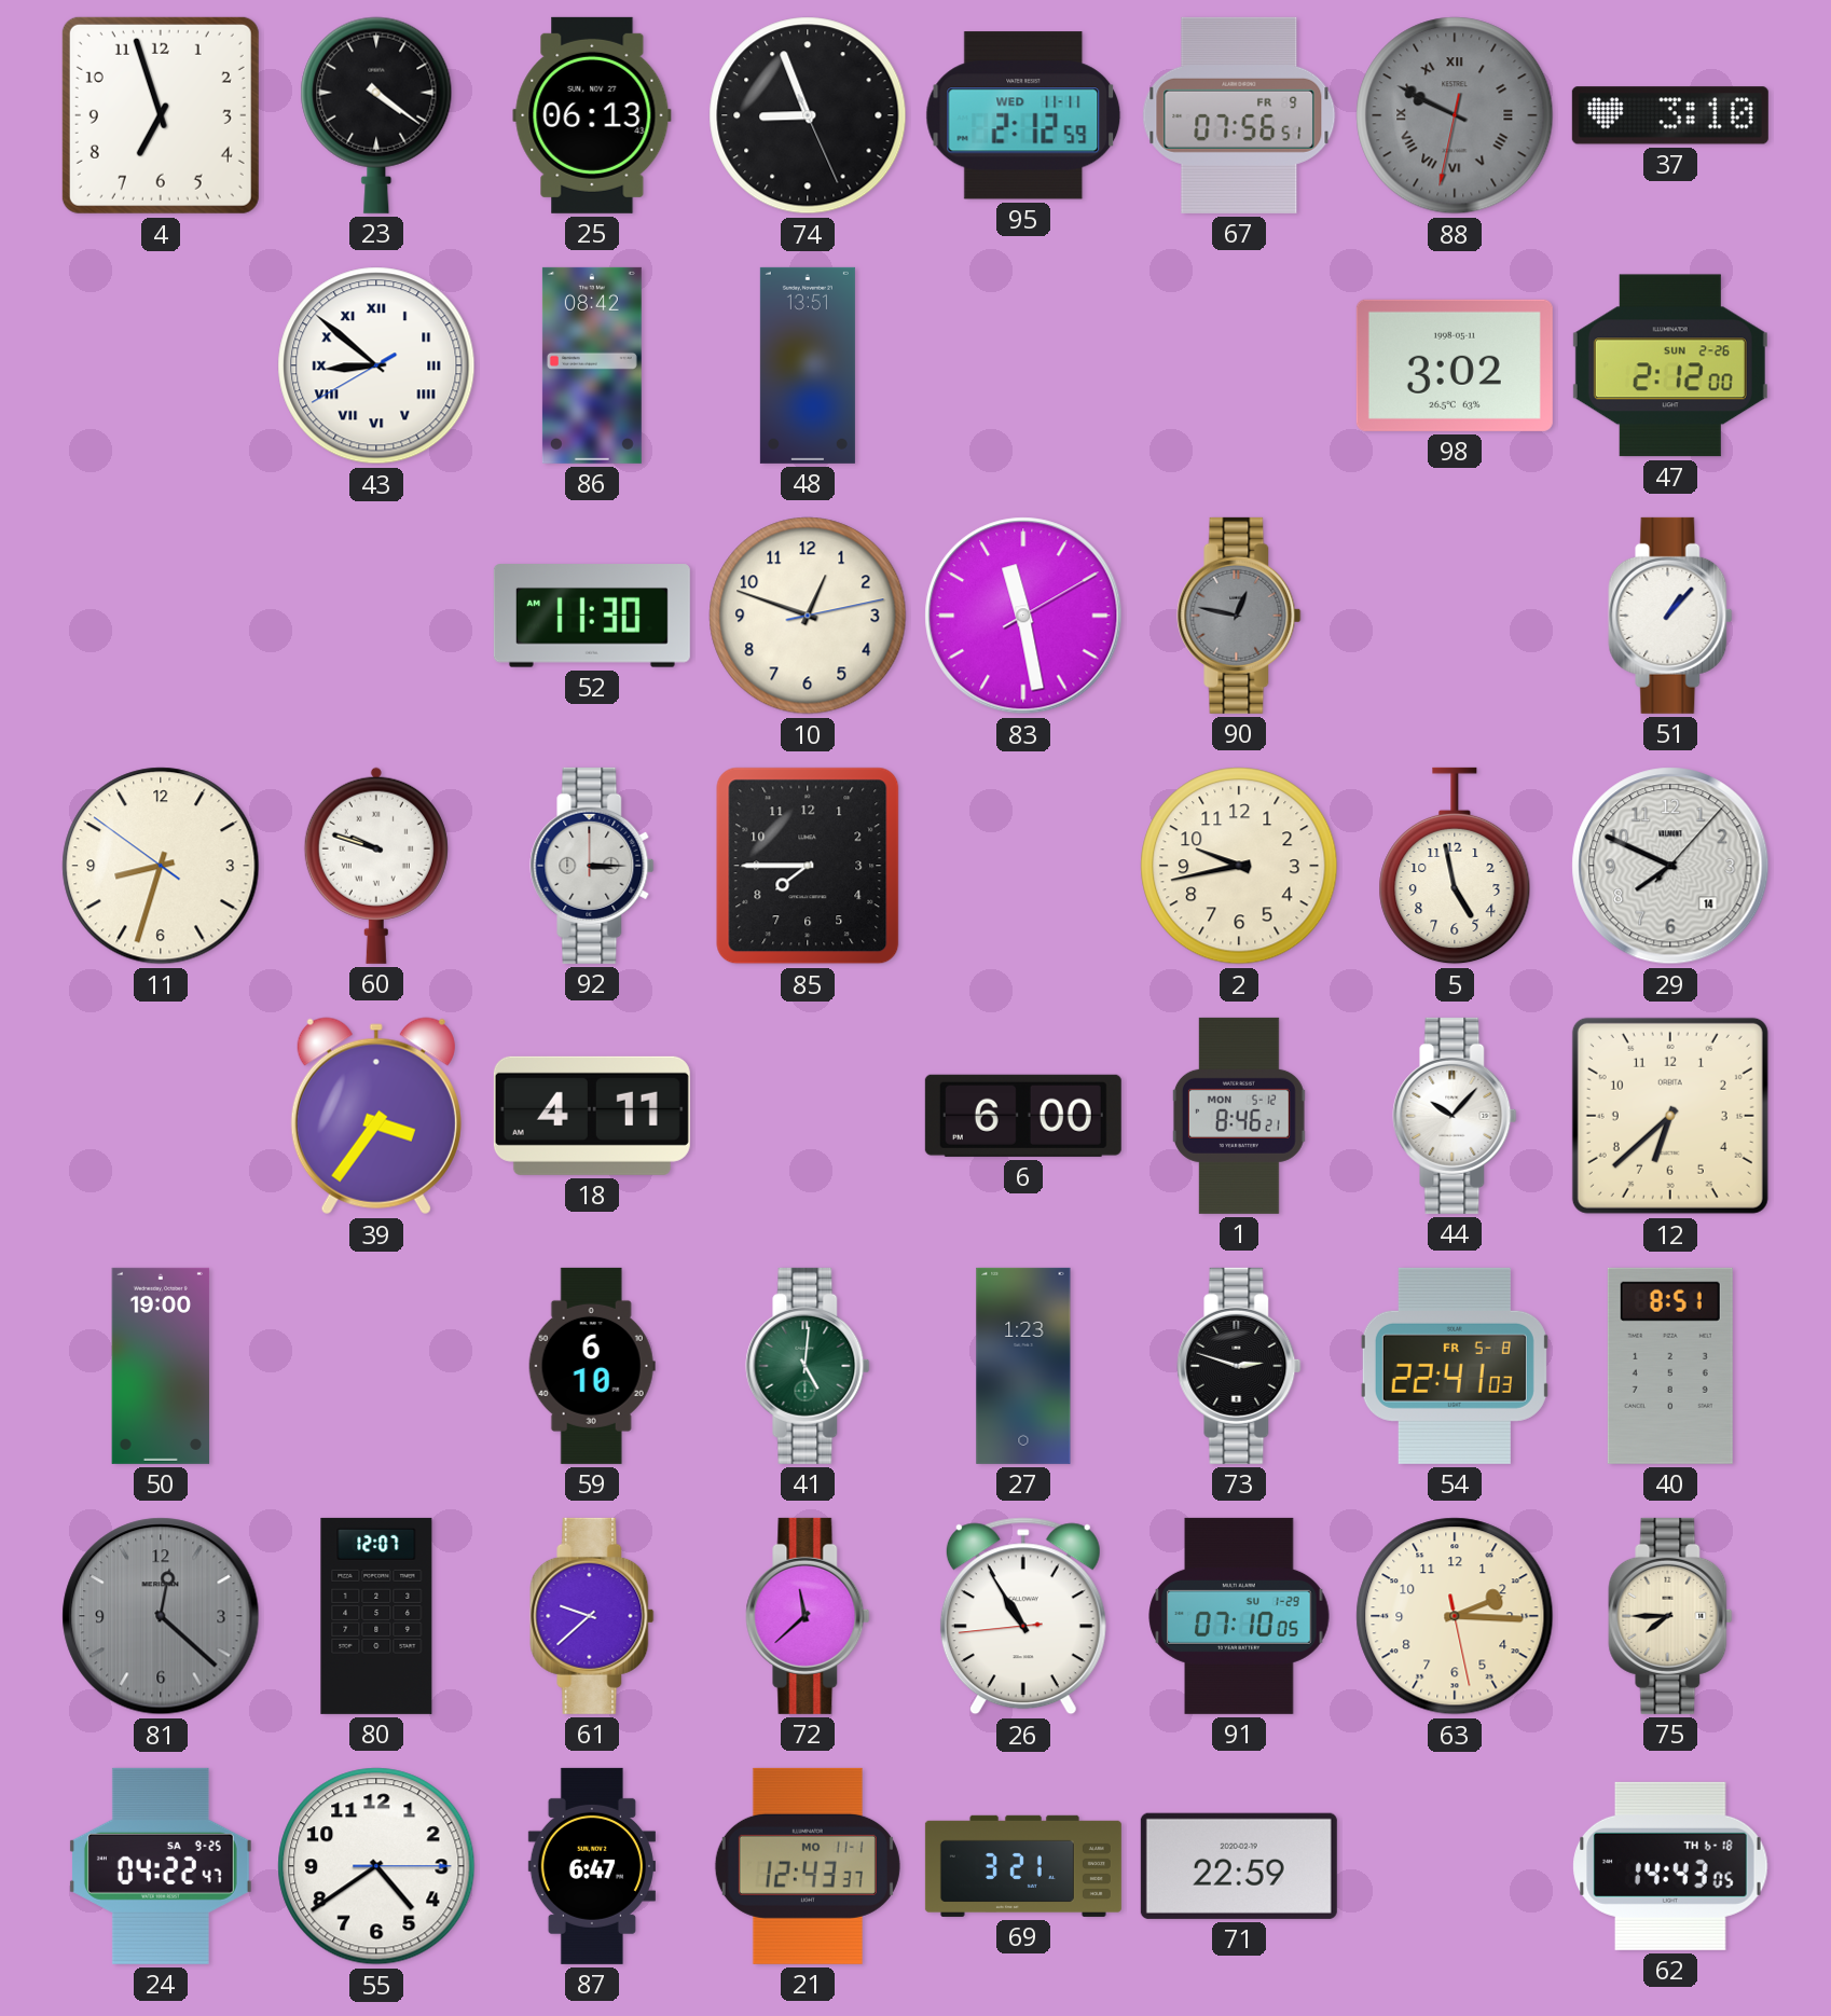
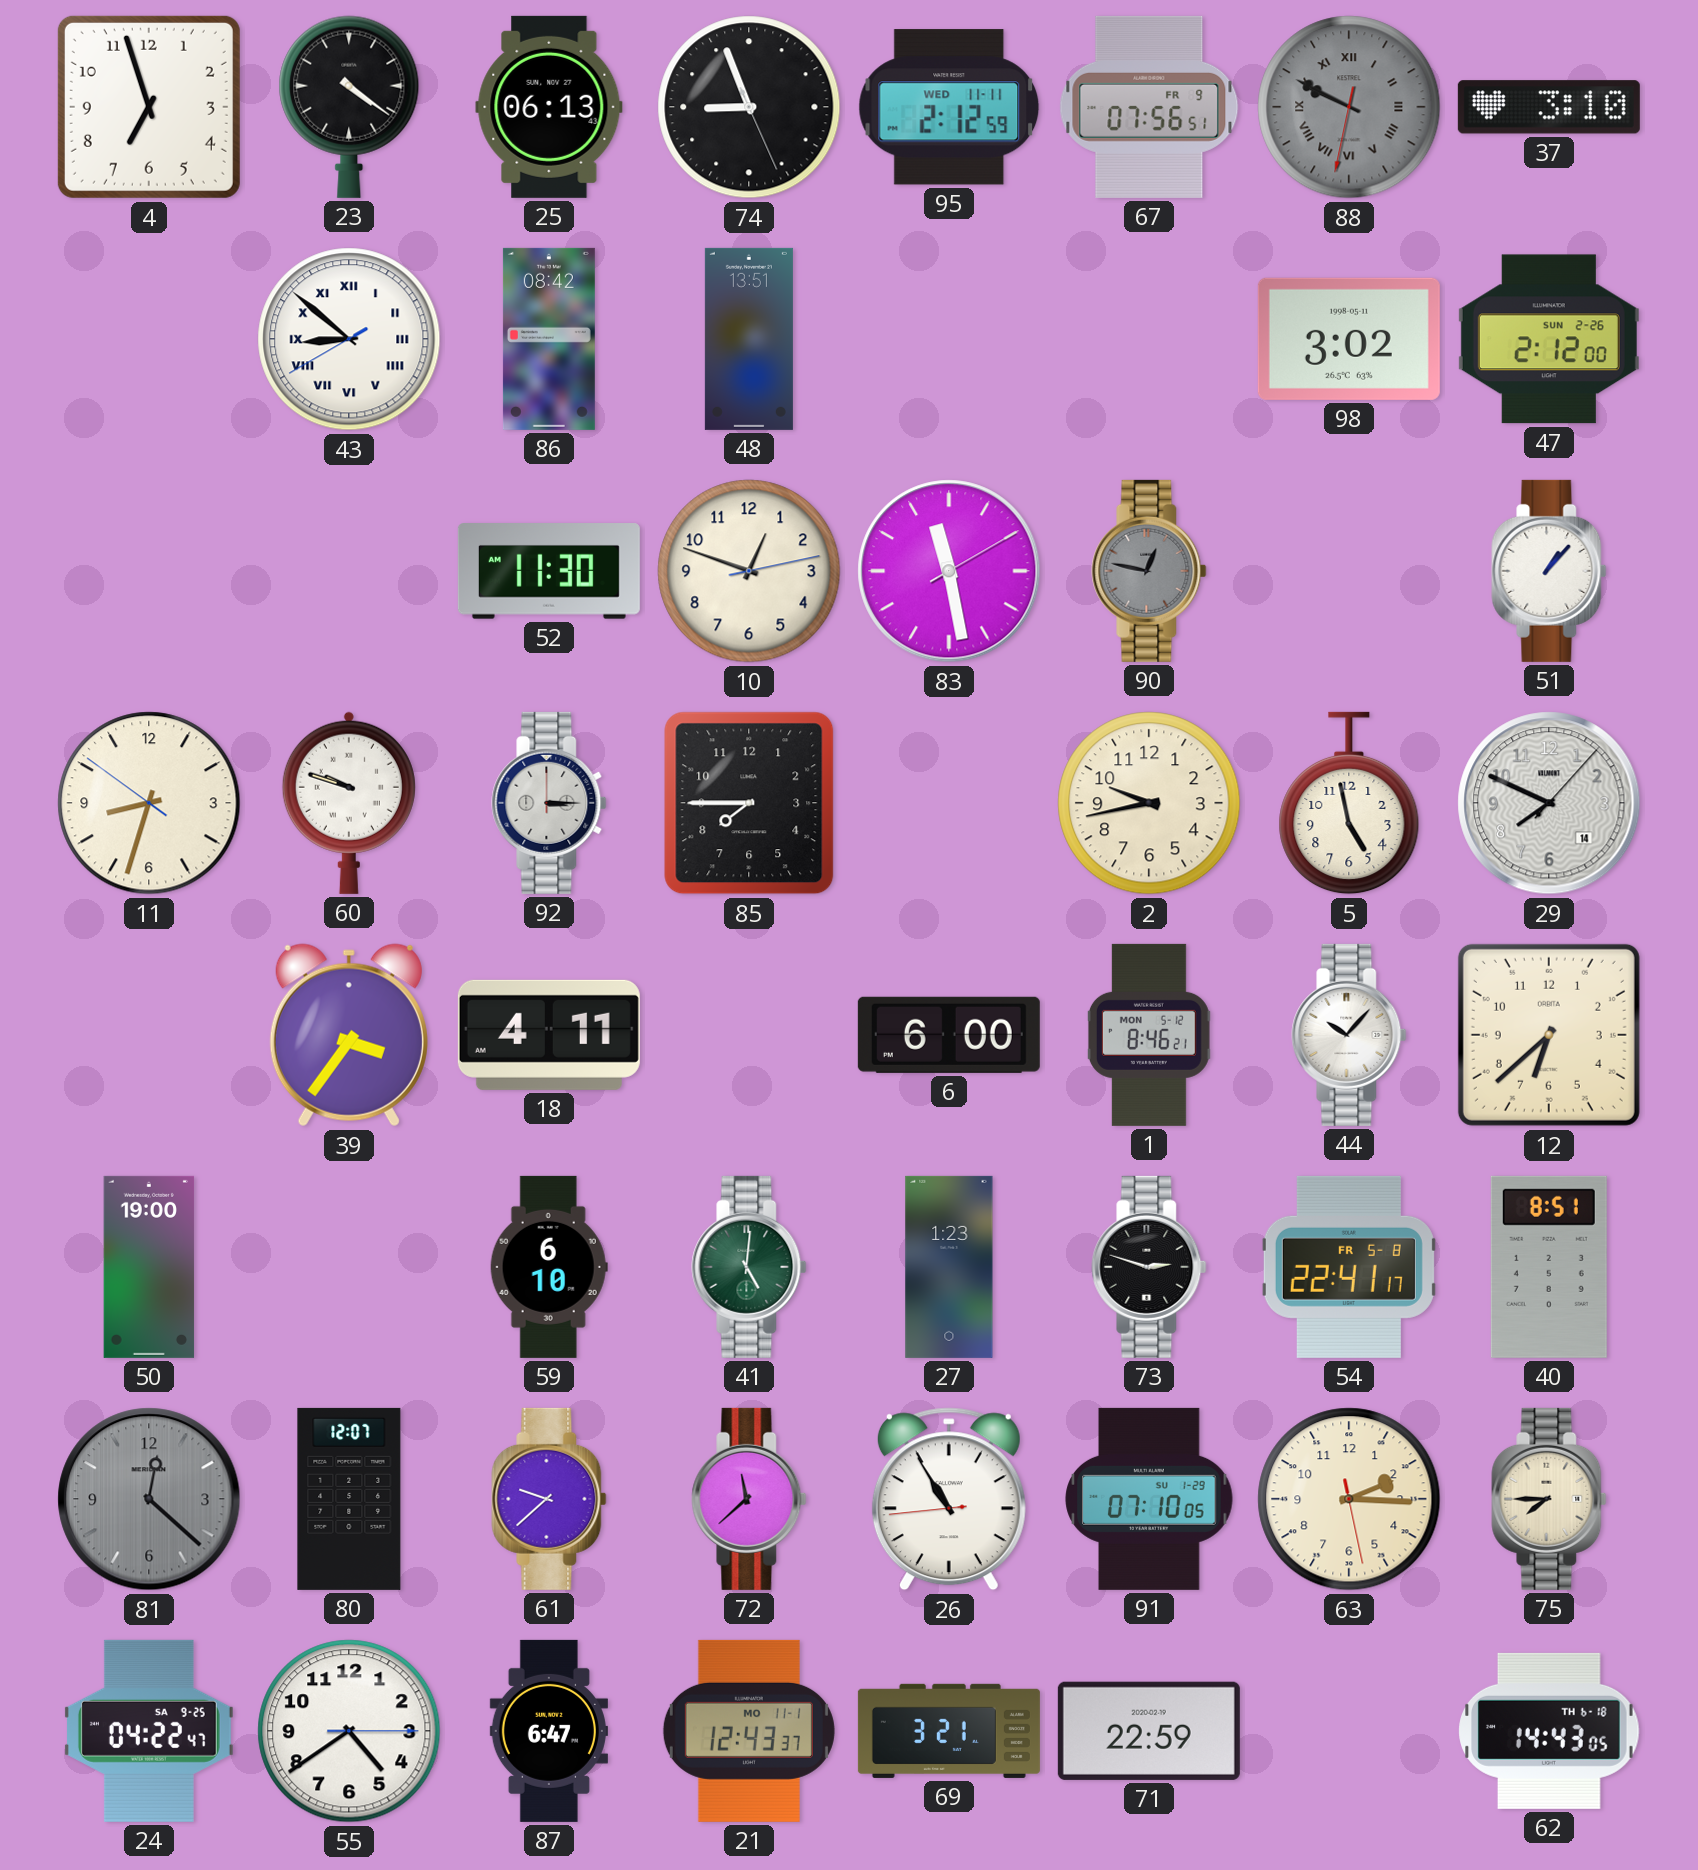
54: 22:41:03 -> 22:41:17 (1349, 1267)
